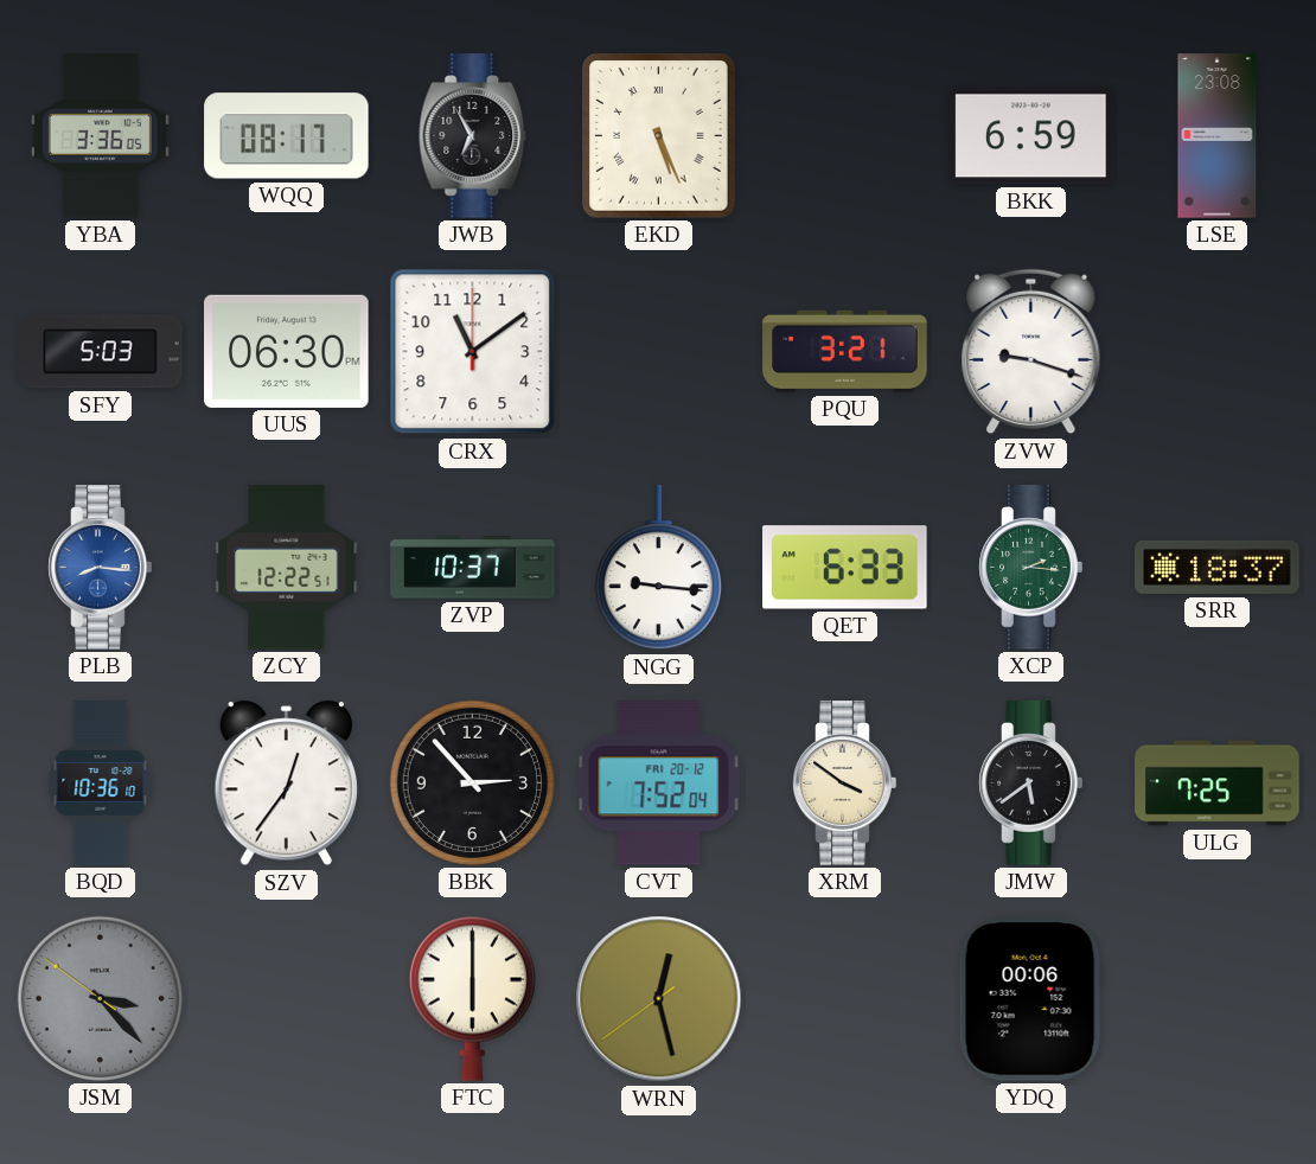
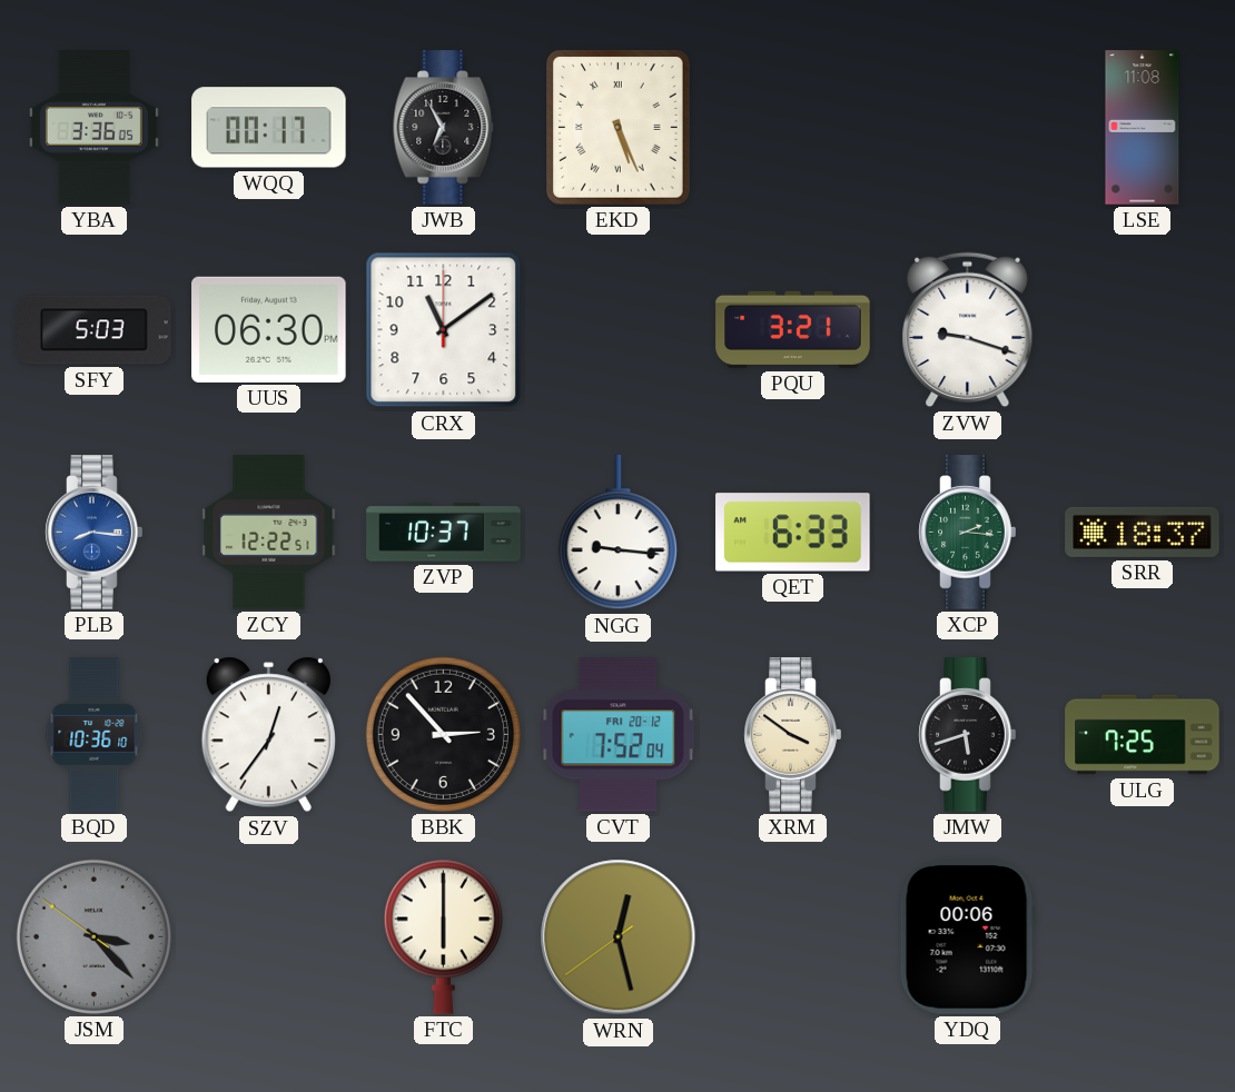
WQQ: 08:17 -> 00:17 (269, 128)
BKK: 6:59 -> none (1031, 136)
LSE: 23:08 -> 11:08 (1143, 128)
JMW: 5:39 -> 5:42 (968, 735)
